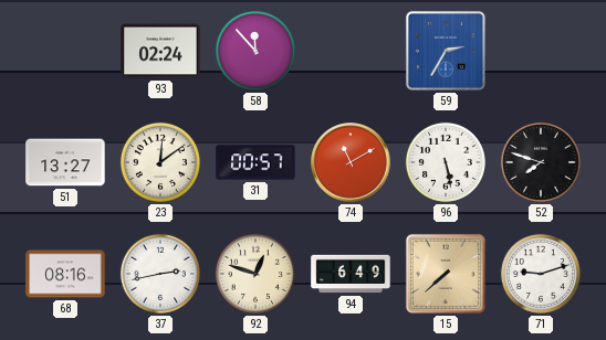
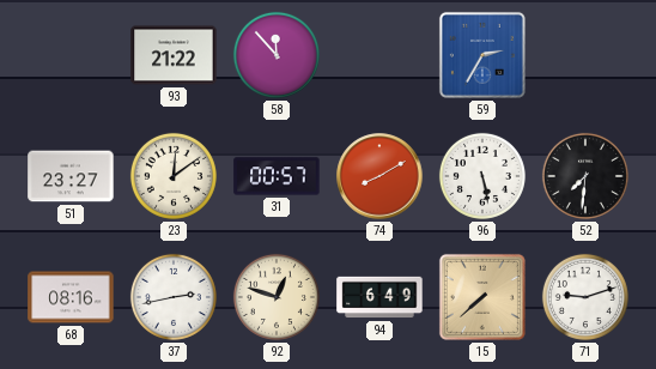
93: 02:24 -> 21:22 (174, 55)
51: 13:27 -> 23:27 (71, 176)
74: 11:10 -> 8:10 (379, 176)
52: 7:48 -> 7:31 (585, 176)
